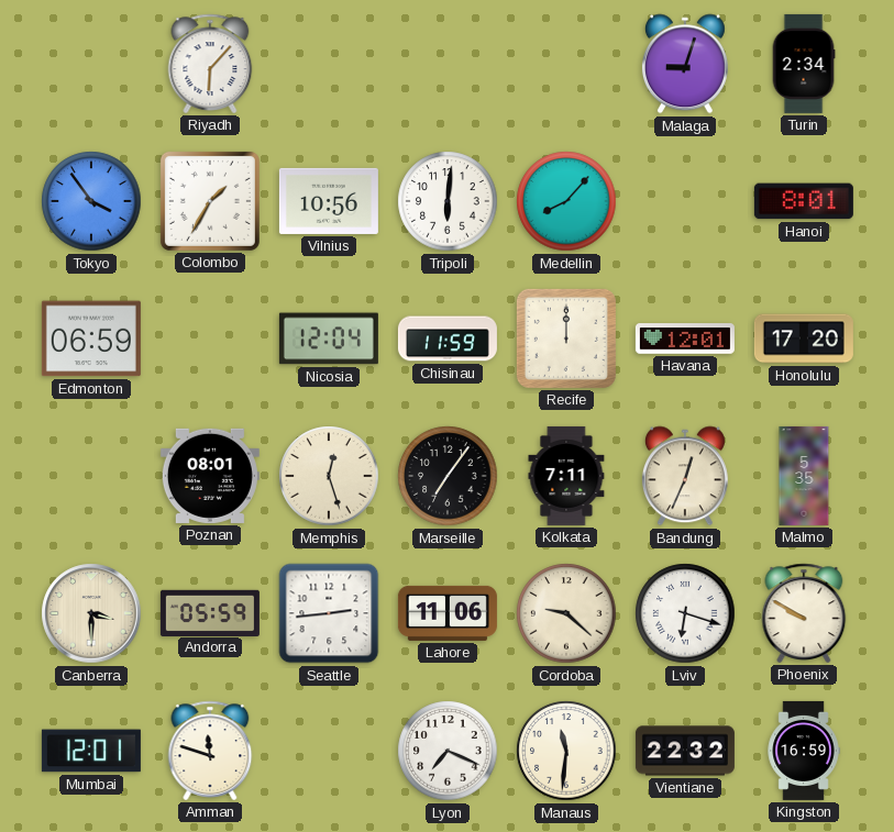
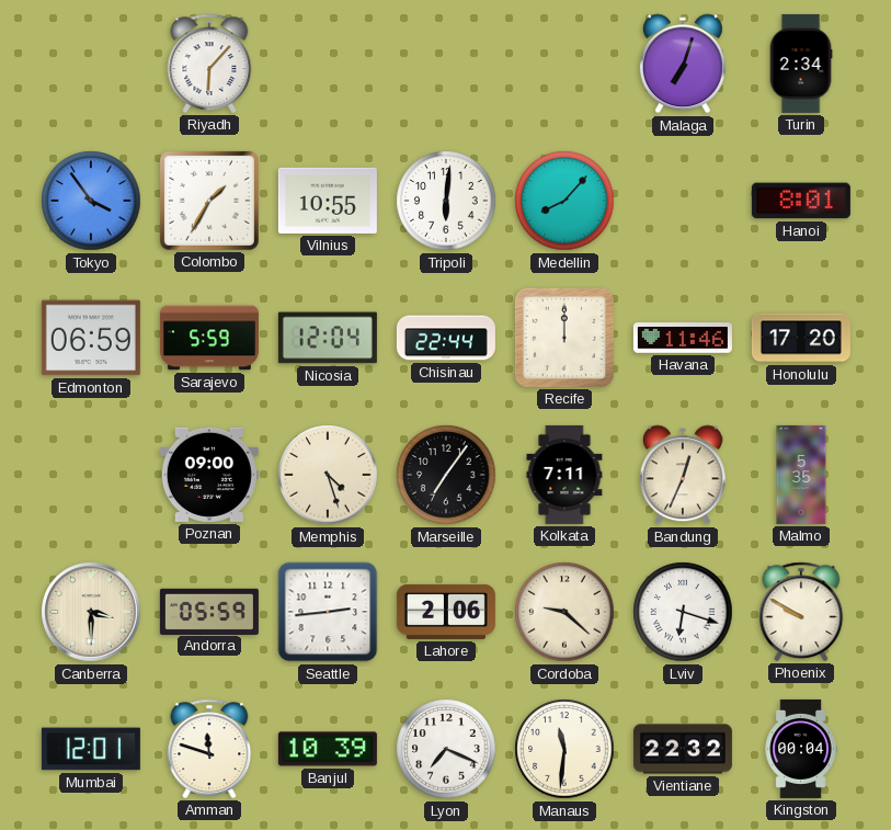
Malaga: 9:03 -> 7:03 (683, 64)
Vilnius: 10:56 -> 10:55 (328, 201)
Sarajevo: none -> 5:59 (209, 338)
Chisinau: 11:59 -> 22:44 (446, 338)
Havana: 12:01 -> 11:46 (683, 338)
Poznan: 08:01 -> 09:00 (209, 475)
Memphis: 12:27 -> 4:27 (328, 475)
Lahore: 11:06 -> 2:06 (446, 612)
Banjul: none -> 10:39 (328, 749)
Kingston: 16:59 -> 00:04 (801, 749)
